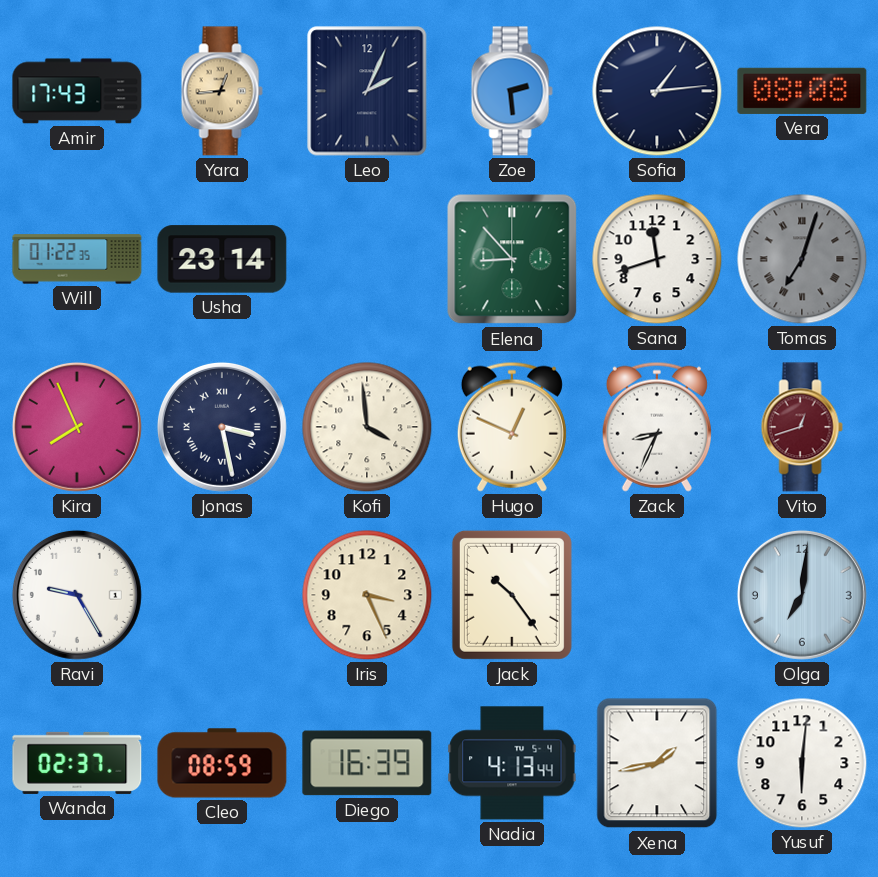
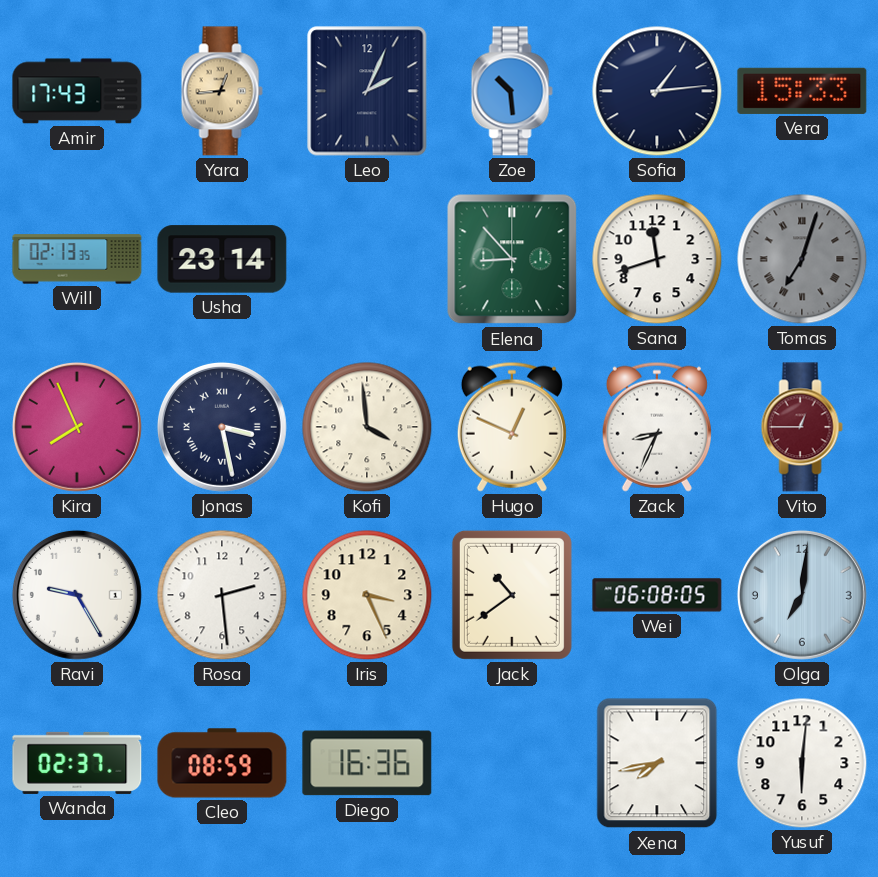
Zoe: 2:29 -> 10:29 (512, 91)
Vera: 08:08 -> 15:33 (802, 91)
Will: 01:22 -> 02:13 (77, 259)
Vito: 12:42 -> 12:45 (802, 427)
Rosa: none -> 2:29 (222, 595)
Jack: 10:24 -> 10:39 (512, 595)
Wei: none -> 06:08 (657, 595)
Diego: 16:39 -> 16:36 (367, 763)
Nadia: 4:13 -> none (512, 763)
Xena: 1:43 -> 7:43 (657, 763)
